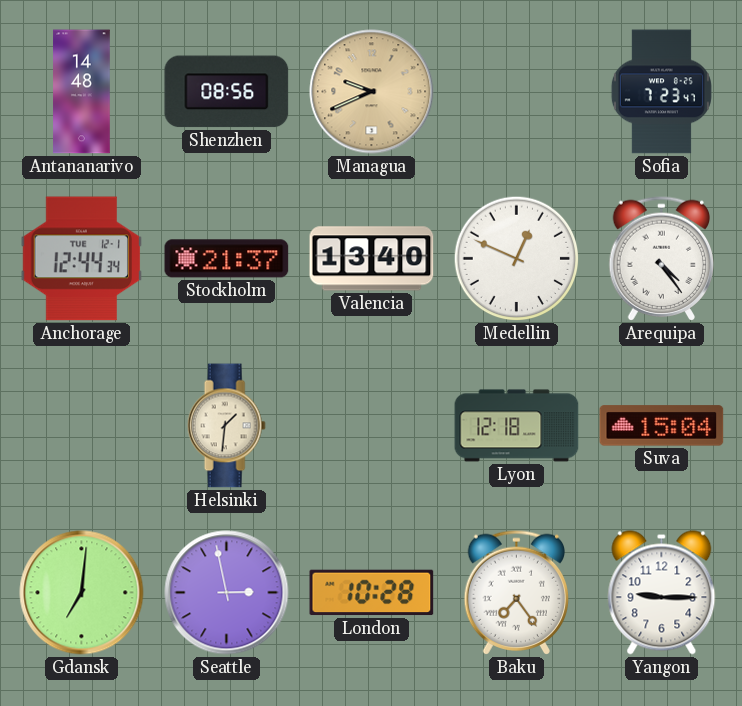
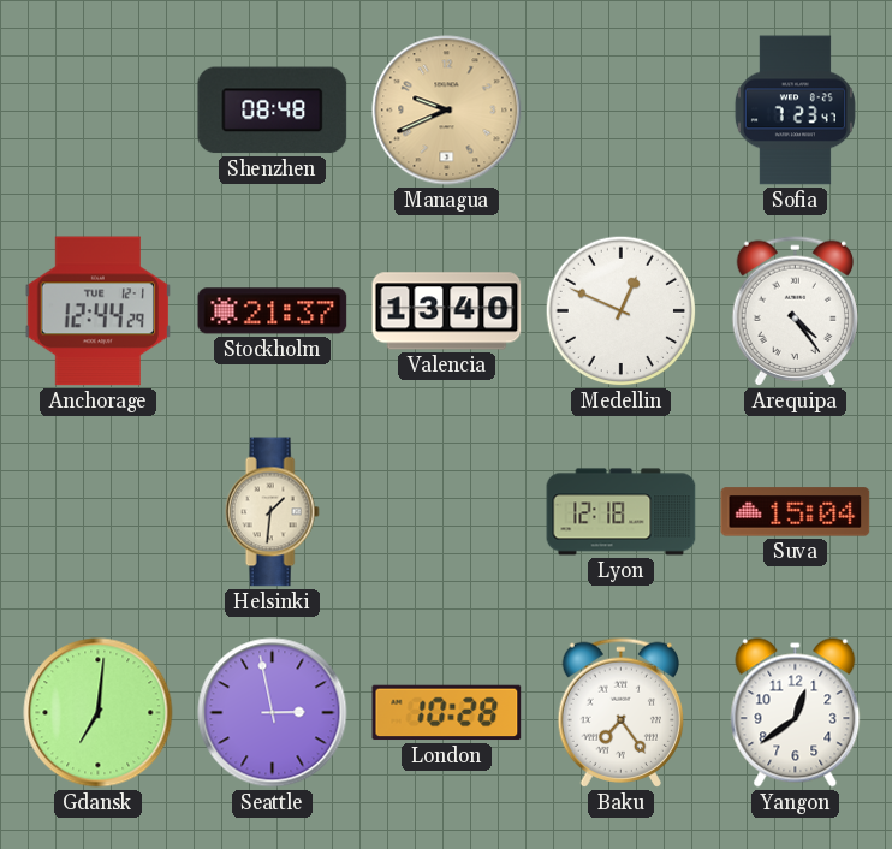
Antananarivo: 14:48 -> none (82, 92)
Shenzhen: 08:56 -> 08:48 (273, 111)
Anchorage: 12:44:34 -> 12:44:29 (99, 311)
Yangon: 9:15 -> 12:39 (796, 713)
